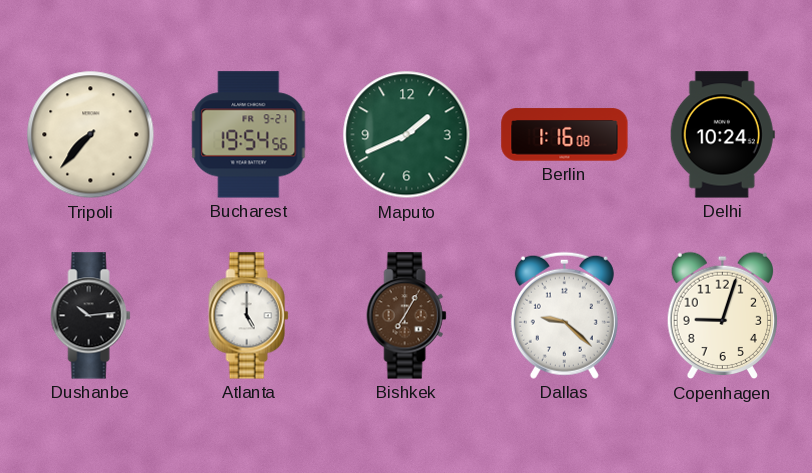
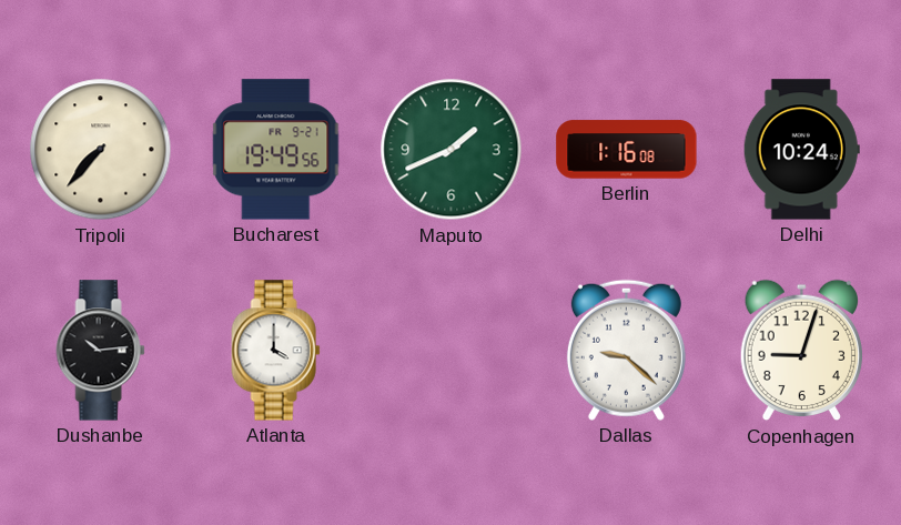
Bucharest: 19:54 -> 19:49 (276, 150)
Atlanta: 5:00 -> 4:00 (276, 351)
Bishkek: 7:05 -> none (407, 316)
